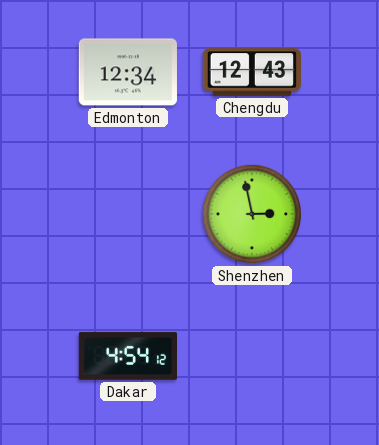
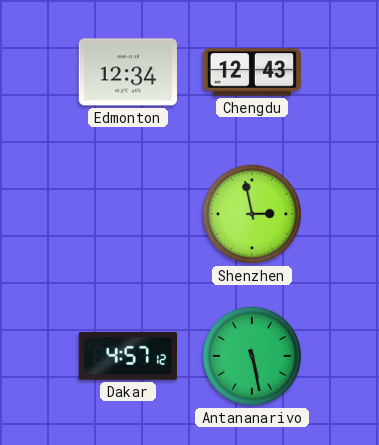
Dakar: 4:54 -> 4:57 (127, 356)
Antananarivo: none -> 5:28 (252, 356)
